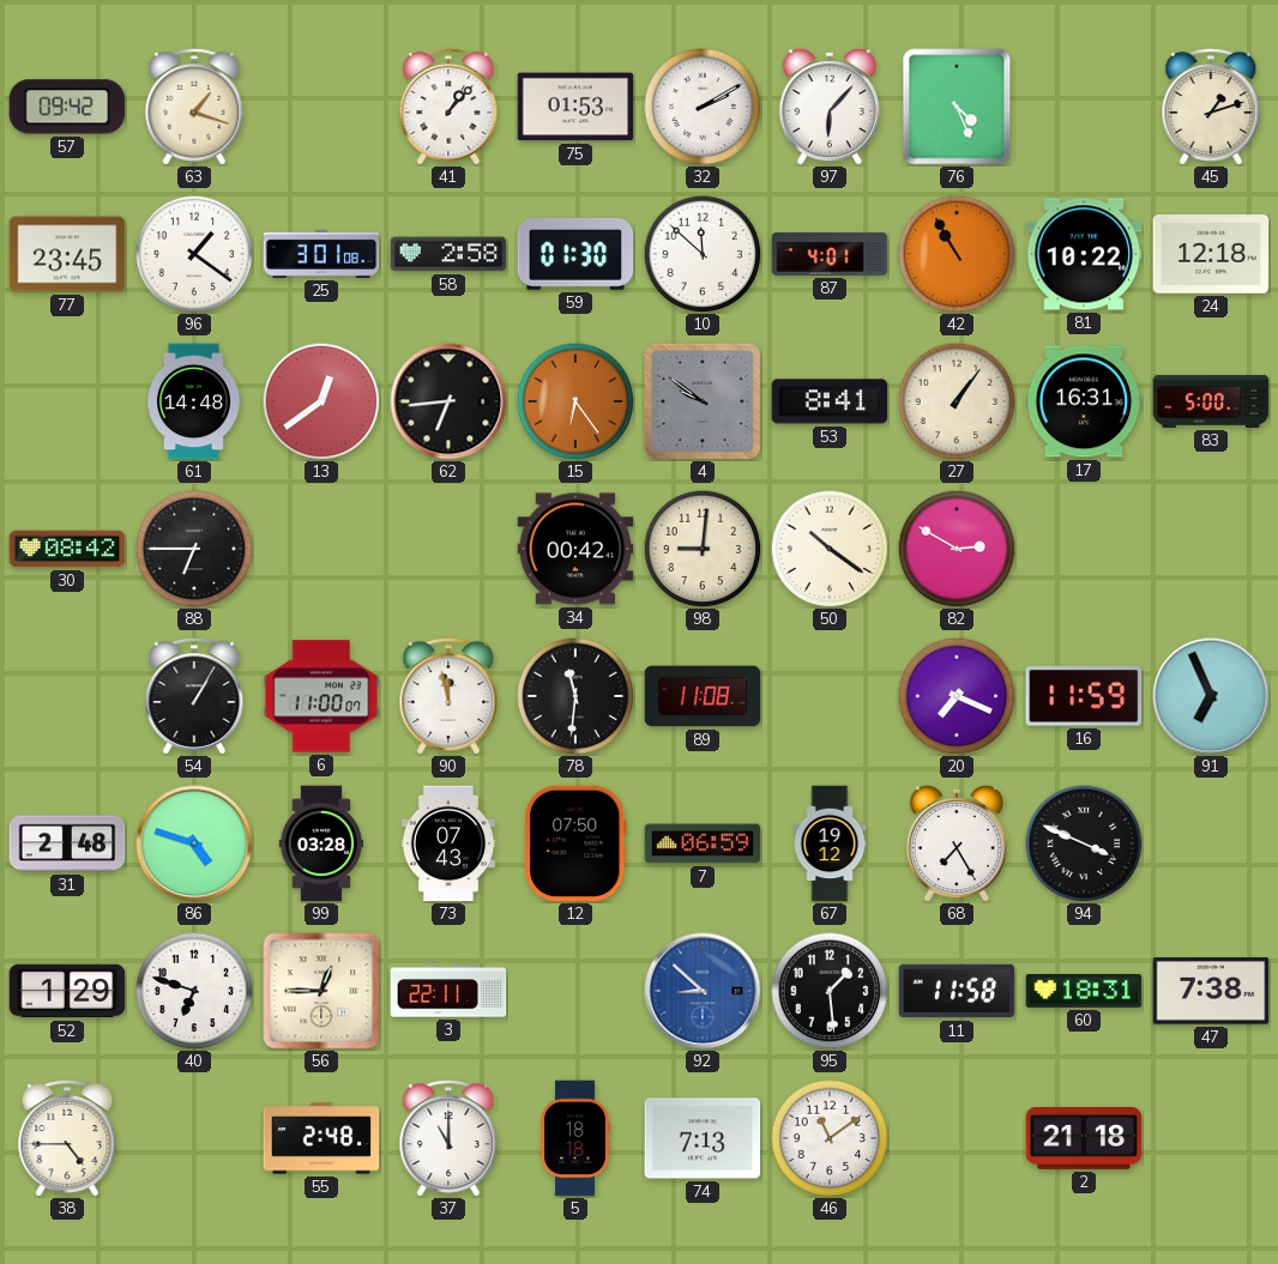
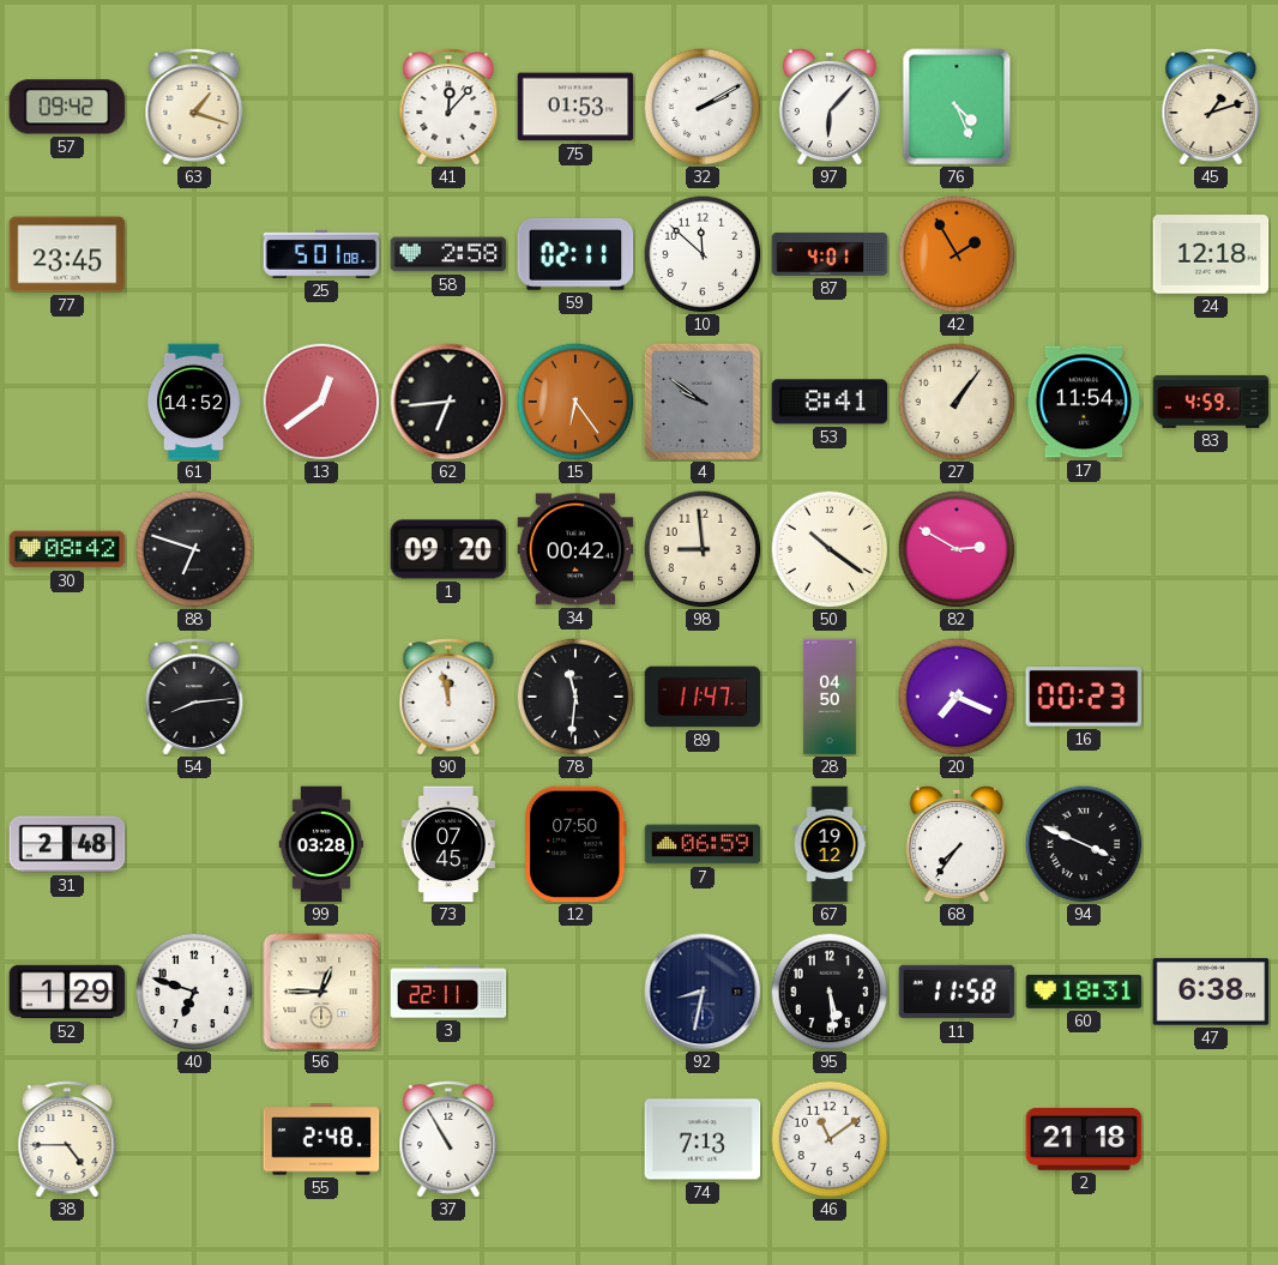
41: 1:07 -> 12:07 (448, 107)
96: 1:21 -> none (194, 254)
25: 3:01 -> 5:01 (321, 254)
59: 01:30 -> 02:11 (575, 254)
42: 10:55 -> 1:55 (957, 254)
81: 10:22 -> none (1084, 254)
61: 14:48 -> 14:52 (193, 402)
17: 16:31 -> 11:54 (1084, 402)
83: 5:00 -> 4:59 (1211, 402)
88: 6:45 -> 6:48 (194, 549)
1: none -> 09:20 (448, 549)
98: 9:01 -> 8:59 (703, 549)
54: 1:05 -> 8:14 (194, 697)
6: 11:00 -> none (321, 696)
89: 11:08 -> 11:47 (703, 697)
28: none -> 04:50 (830, 697)
16: 11:59 -> 00:23 (1084, 698)
91: 6:56 -> none (1211, 696)
86: 4:48 -> none (194, 843)
73: 07:43 -> 07:45 (448, 844)
68: 7:25 -> 7:36 (957, 844)
92: 8:52 -> 8:32 (703, 992)
92 dial: blue -> navy (703, 992)
95: 1:29 -> 5:29 (830, 992)
47: 7:38 -> 6:38 (1211, 992)
37: 11:00 -> 10:55 (448, 1139)
5: 18:18 -> none (575, 1138)
